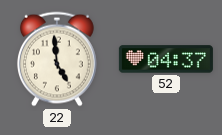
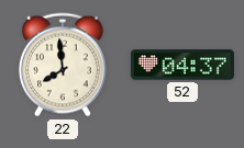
22: 4:59 -> 7:59 (63, 65)
